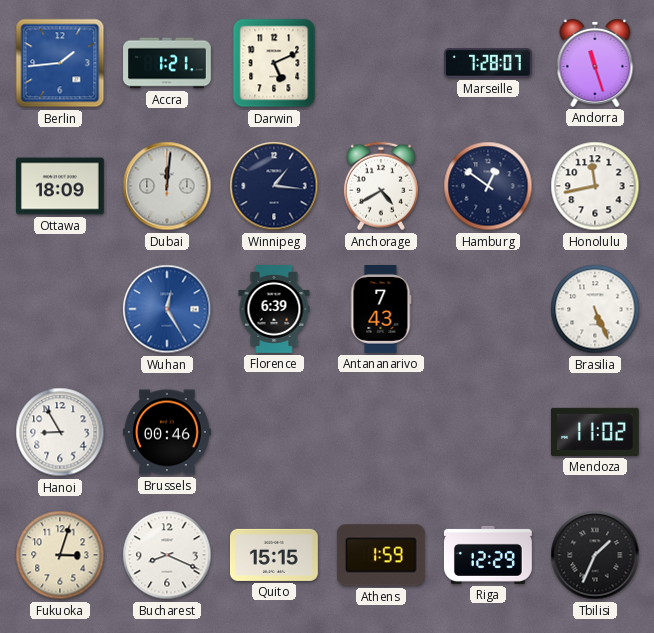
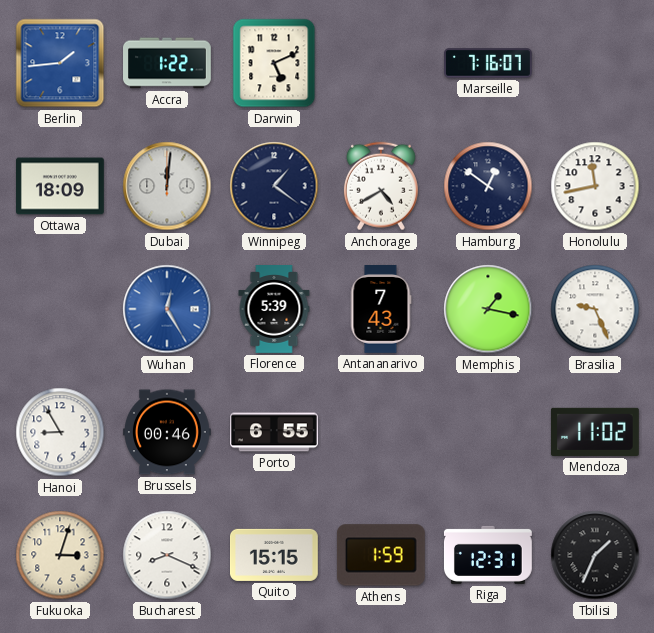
Accra: 1:21 -> 1:22 (168, 63)
Marseille: 7:28 -> 7:16 (489, 63)
Andorra: 11:27 -> none (595, 63)
Winnipeg: 1:16 -> 1:21 (274, 186)
Florence: 6:39 -> 5:39 (274, 310)
Memphis: none -> 1:17 (488, 309)
Brasilia: 5:26 -> 9:26 (595, 309)
Porto: none -> 6:55 (275, 432)
Riga: 12:29 -> 12:31 (488, 555)
